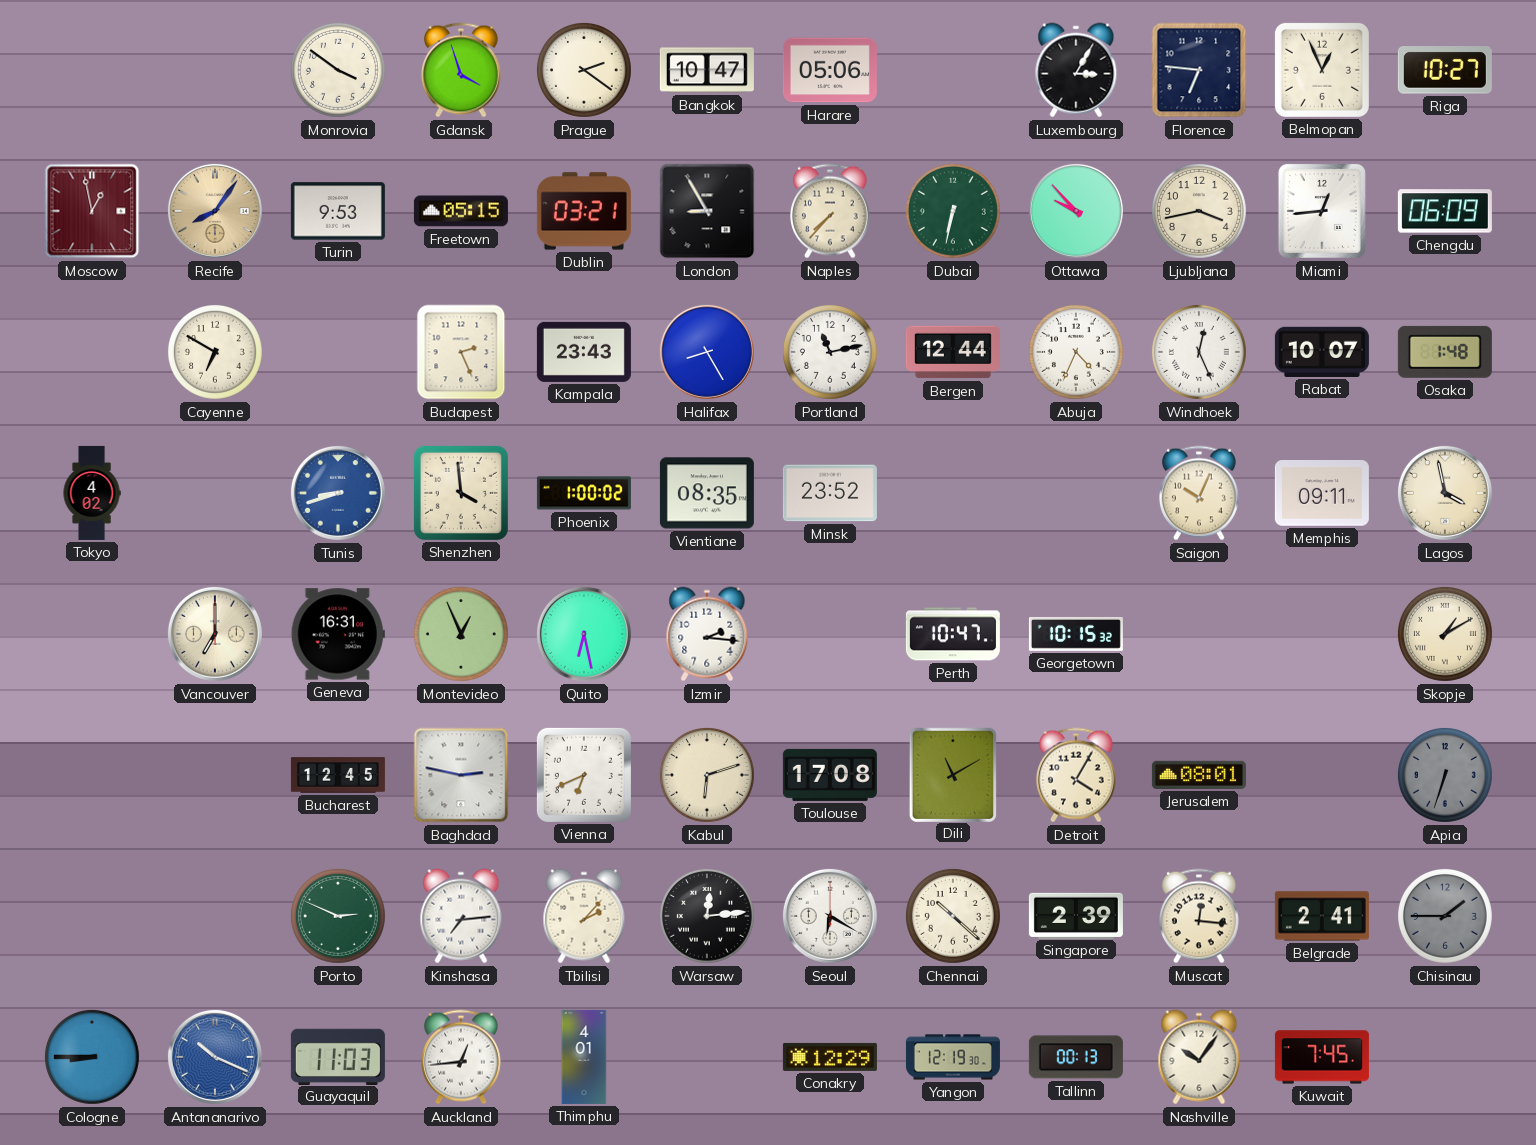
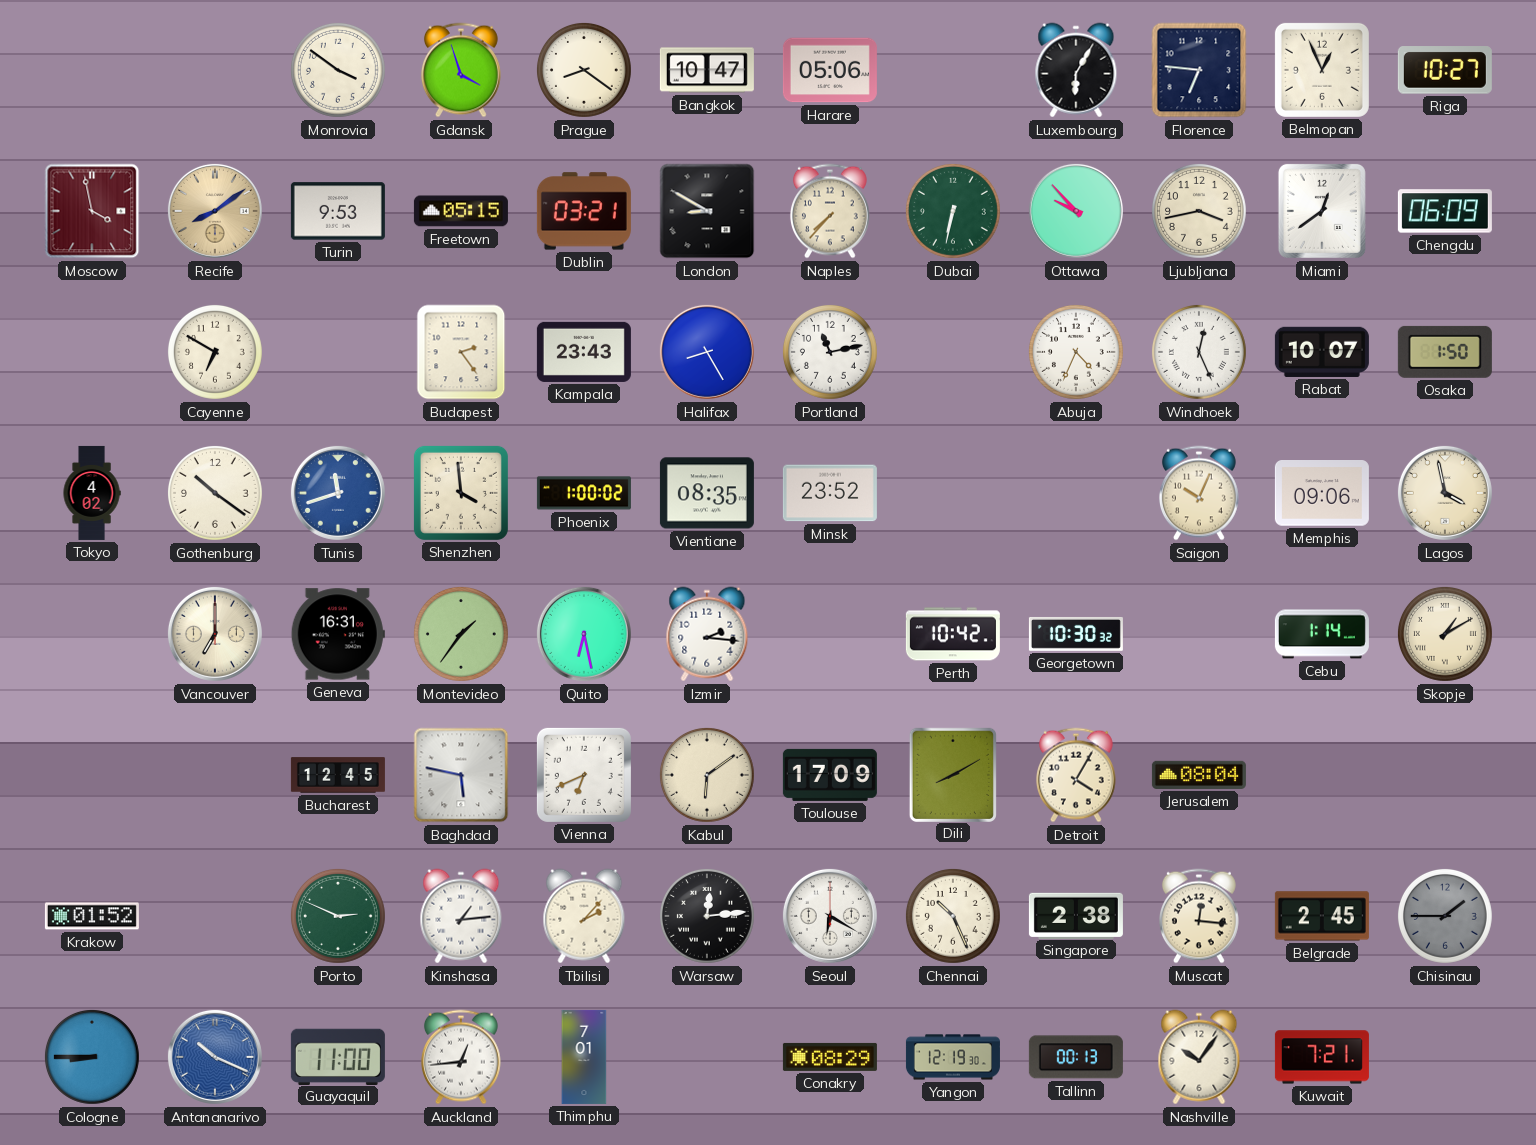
Prague: 2:21 -> 8:21 (584, 70)
Luxembourg: 3:05 -> 6:05 (1076, 70)
Moscow: 12:58 -> 3:58 (92, 211)
Recife: 8:06 -> 8:09 (215, 211)
London: 8:55 -> 8:50 (707, 211)
Miami: 12:44 -> 12:39 (1322, 211)
Budapest: 2:26 -> 2:24 (461, 352)
Bergen: 12:44 -> none (953, 352)
Osaka: 1:48 -> 1:50 (1445, 352)
Gothenburg: none -> 10:21 (215, 493)
Tunis: 8:42 -> 11:42 (338, 493)
Memphis: 09:11 -> 09:06 (1322, 494)
Montevideo: 12:56 -> 1:36 (461, 634)
Perth: 10:47 -> 10:42 (953, 634)
Georgetown: 10:15 -> 10:30 (1076, 634)
Cebu: none -> 1:14 (1322, 634)
Baghdad: 2:47 -> 5:47 (461, 775)
Kabul: 6:12 -> 6:09 (707, 775)
Toulouse: 17:08 -> 17:09 (830, 775)
Dili: 11:10 -> 8:10 (953, 774)
Jerusalem: 08:01 -> 08:04 (1199, 775)
Apia: 6:33 -> none (1445, 775)
Krakow: none -> 01:52 (92, 916)
Kinshasa: 7:14 -> 1:14 (461, 916)
Chennai: 10:22 -> 10:26 (953, 916)
Singapore: 2:39 -> 2:38 (1076, 915)
Belgrade: 2:41 -> 2:45 (1322, 916)
Guayaquil: 11:03 -> 11:00 (338, 1056)
Thimphu: 4:01 -> 7:01 (584, 1057)
Conakry: 12:29 -> 08:29 (830, 1057)
Kuwait: 7:45 -> 7:21 (1322, 1057)
